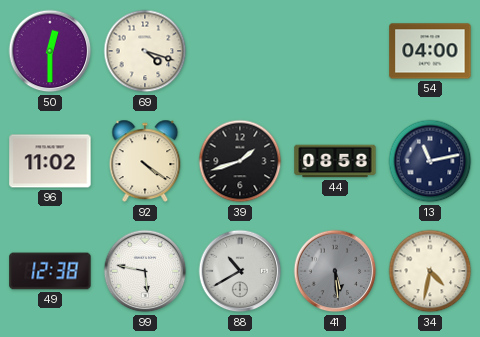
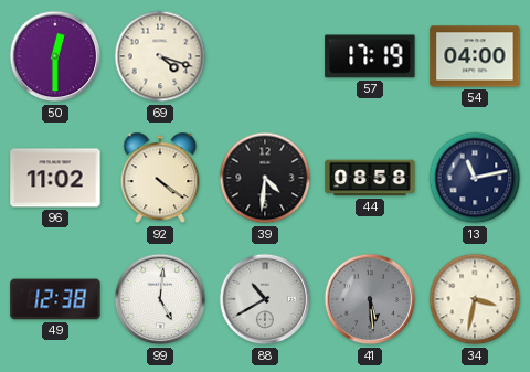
57: none -> 17:19 (370, 56)
39: 1:42 -> 4:31 (265, 178)
99: 5:47 -> 5:01 (160, 299)
34: 4:32 -> 3:32 (475, 299)
